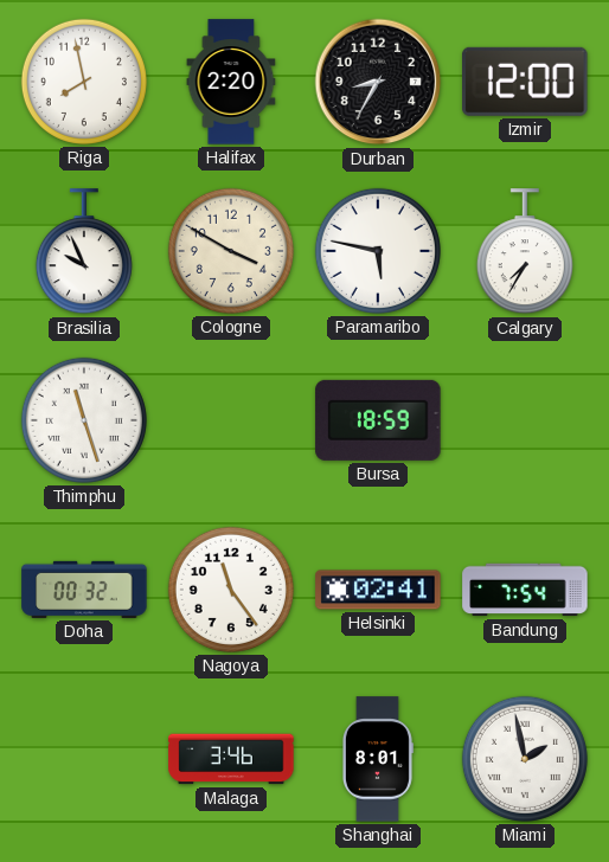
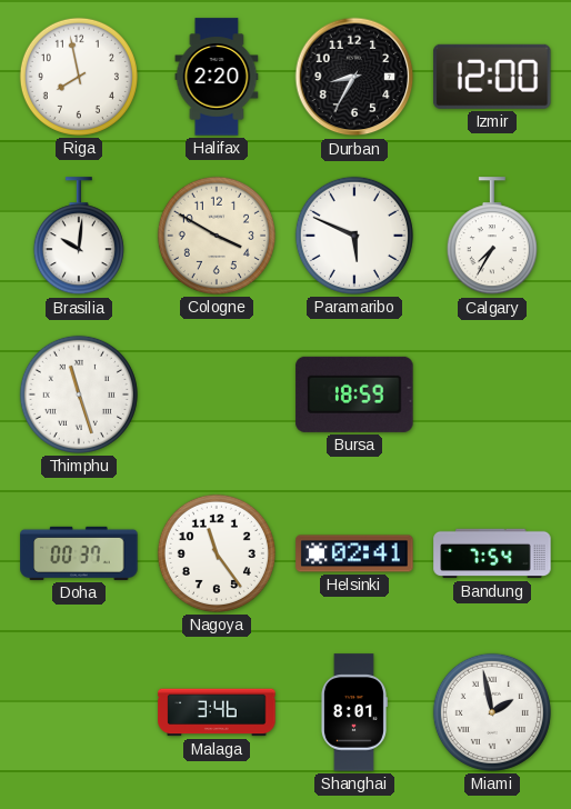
Brasilia: 9:56 -> 10:01 (79, 237)
Paramaribo: 5:47 -> 5:49 (354, 236)
Doha: 00:32 -> 00:37 (79, 553)
